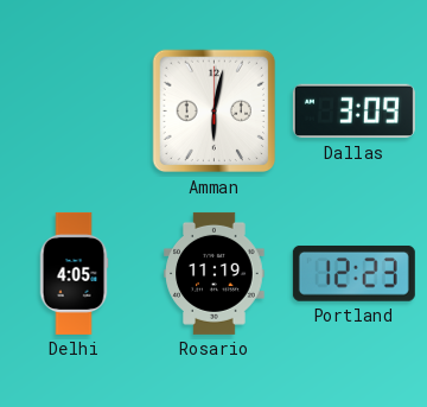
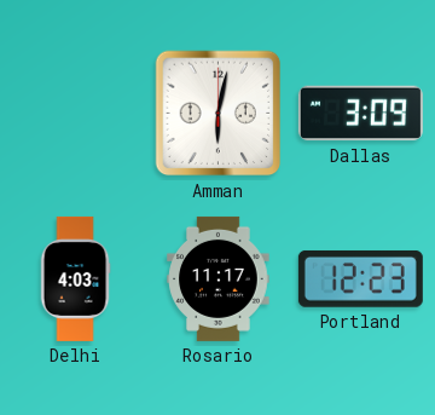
Delhi: 4:05 -> 4:03 (75, 278)
Rosario: 11:19 -> 11:17 (219, 278)
